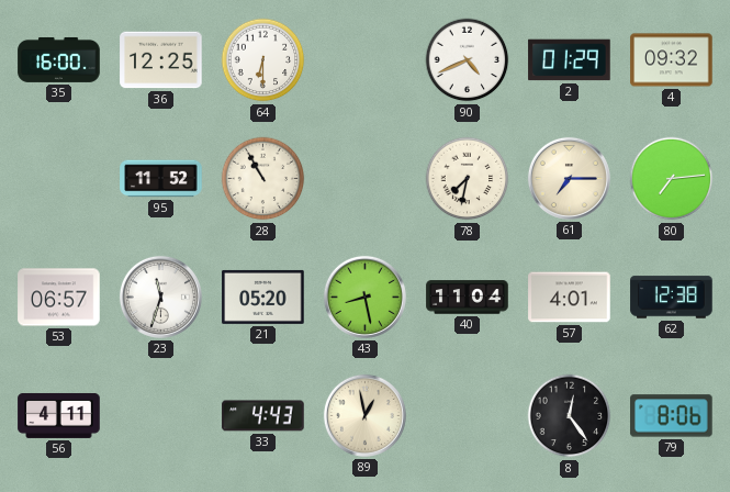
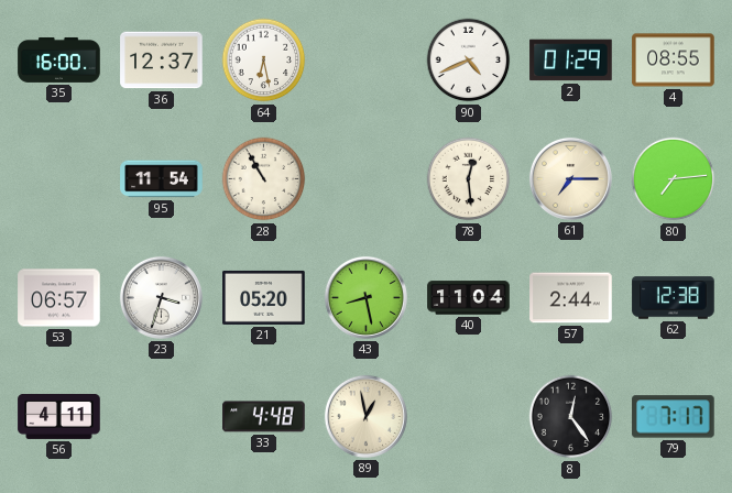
36: 12:25 -> 12:37 (162, 61)
64: 6:30 -> 6:28 (264, 61)
4: 09:32 -> 08:55 (674, 61)
95: 11:52 -> 11:54 (162, 179)
78: 7:32 -> 12:29 (469, 179)
23: 11:33 -> 3:33 (161, 297)
57: 4:01 -> 2:44 (571, 298)
33: 4:43 -> 4:48 (264, 417)
79: 8:06 -> 7:17 (674, 417)
